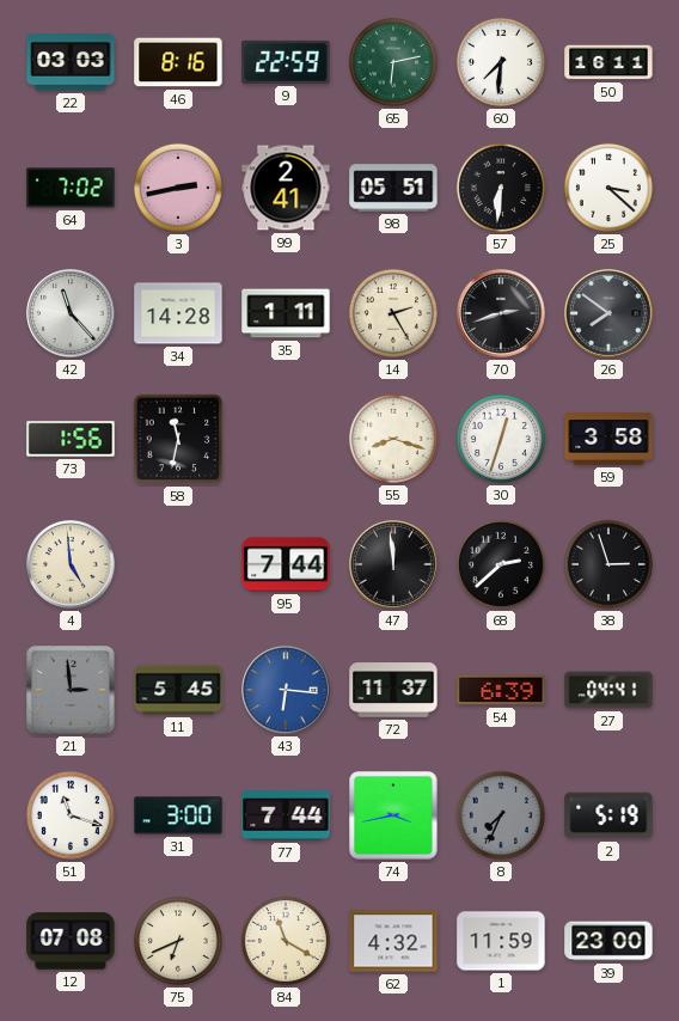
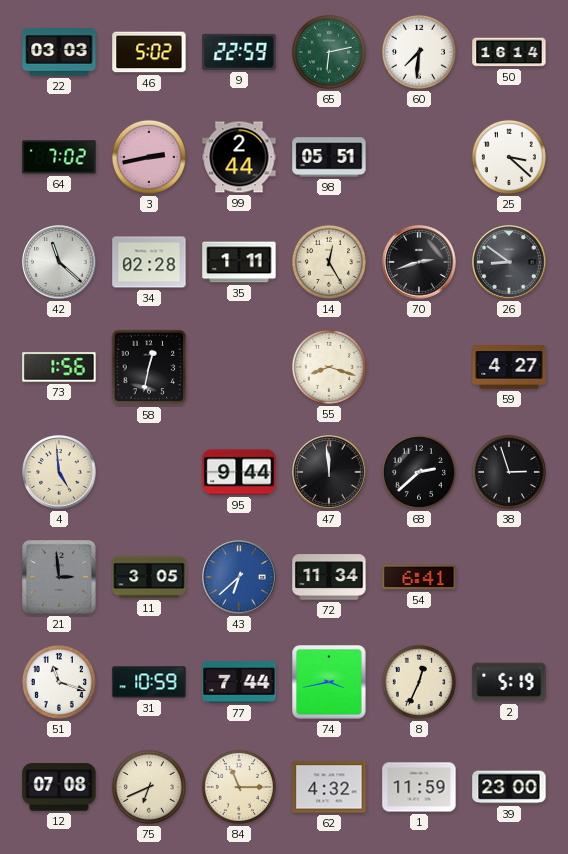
46: 8:16 -> 5:02 (149, 52)
50: 16:11 -> 16:14 (509, 52)
99: 2:41 -> 2:44 (239, 157)
57: 6:31 -> none (501, 188)
42: 11:23 -> 11:22 (59, 262)
34: 14:28 -> 02:28 (149, 262)
14: 2:25 -> 12:25 (329, 262)
26: 7:51 -> 8:51 (509, 262)
58: 11:32 -> 12:32 (149, 367)
30: 12:33 -> none (501, 439)
59: 3:58 -> 4:27 (509, 367)
95: 7:44 -> 9:44 (239, 472)
11: 5:45 -> 3:05 (149, 577)
43: 6:16 -> 6:38 (239, 577)
72: 11:37 -> 11:34 (329, 577)
54: 6:39 -> 6:41 (419, 577)
27: 04:41 -> none (608, 690)
31: 3:00 -> 10:59 (149, 682)
8: 7:34 -> 12:34 (419, 682)
8 dial: grey -> cream (419, 682)
84: 11:20 -> 11:15 (239, 787)
